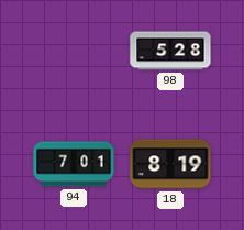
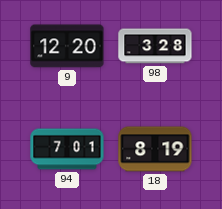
9: none -> 12:20 (67, 46)
98: 5:28 -> 3:28 (155, 46)
